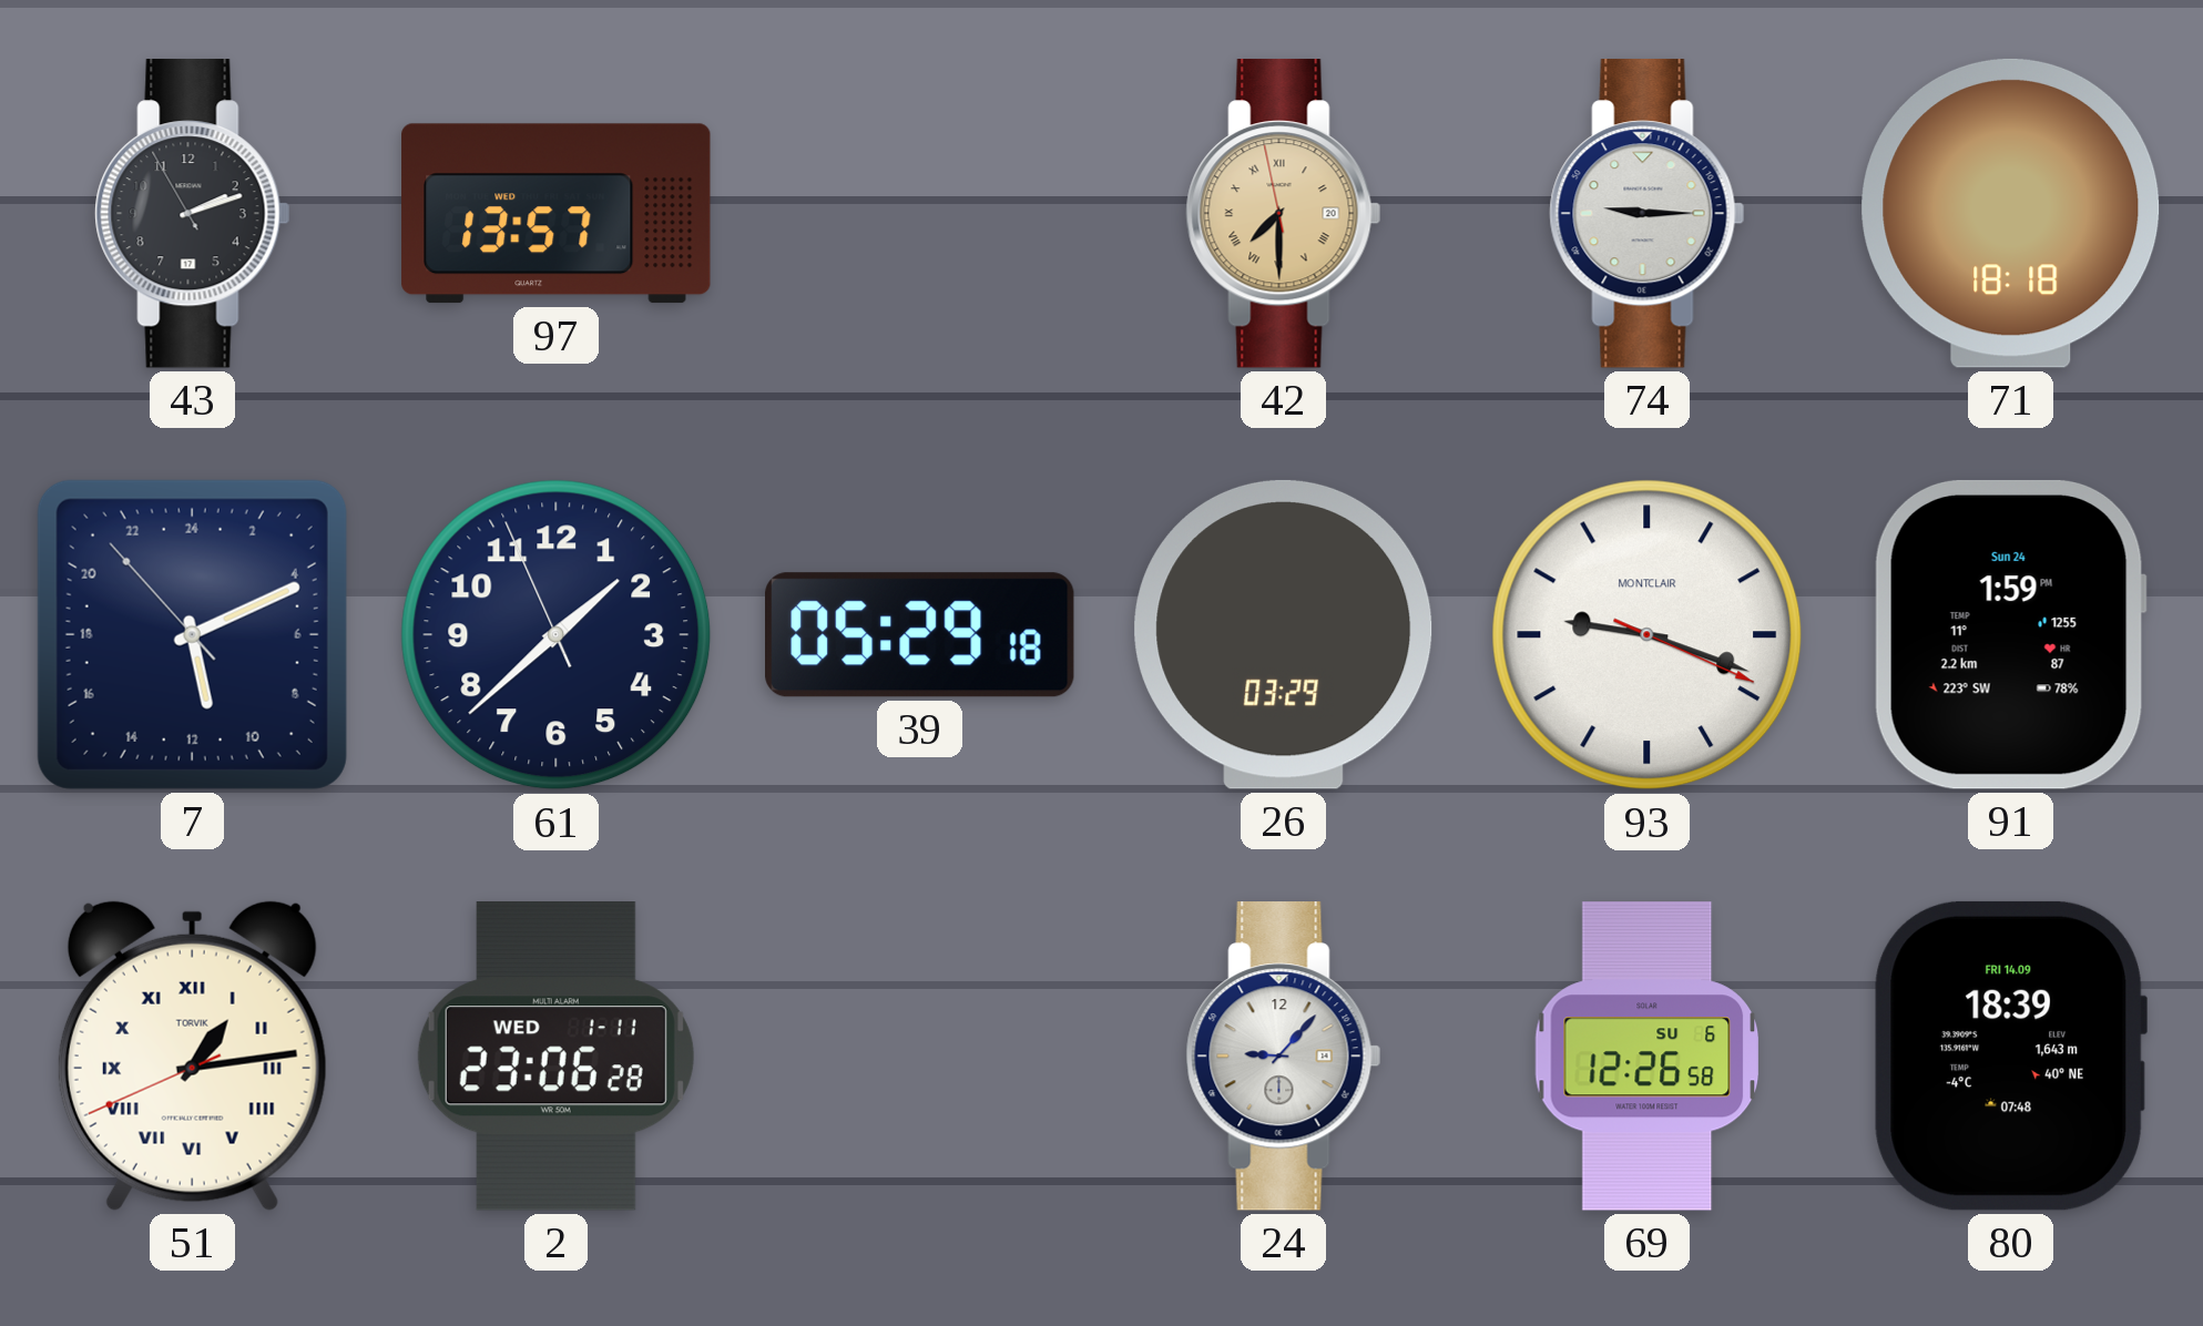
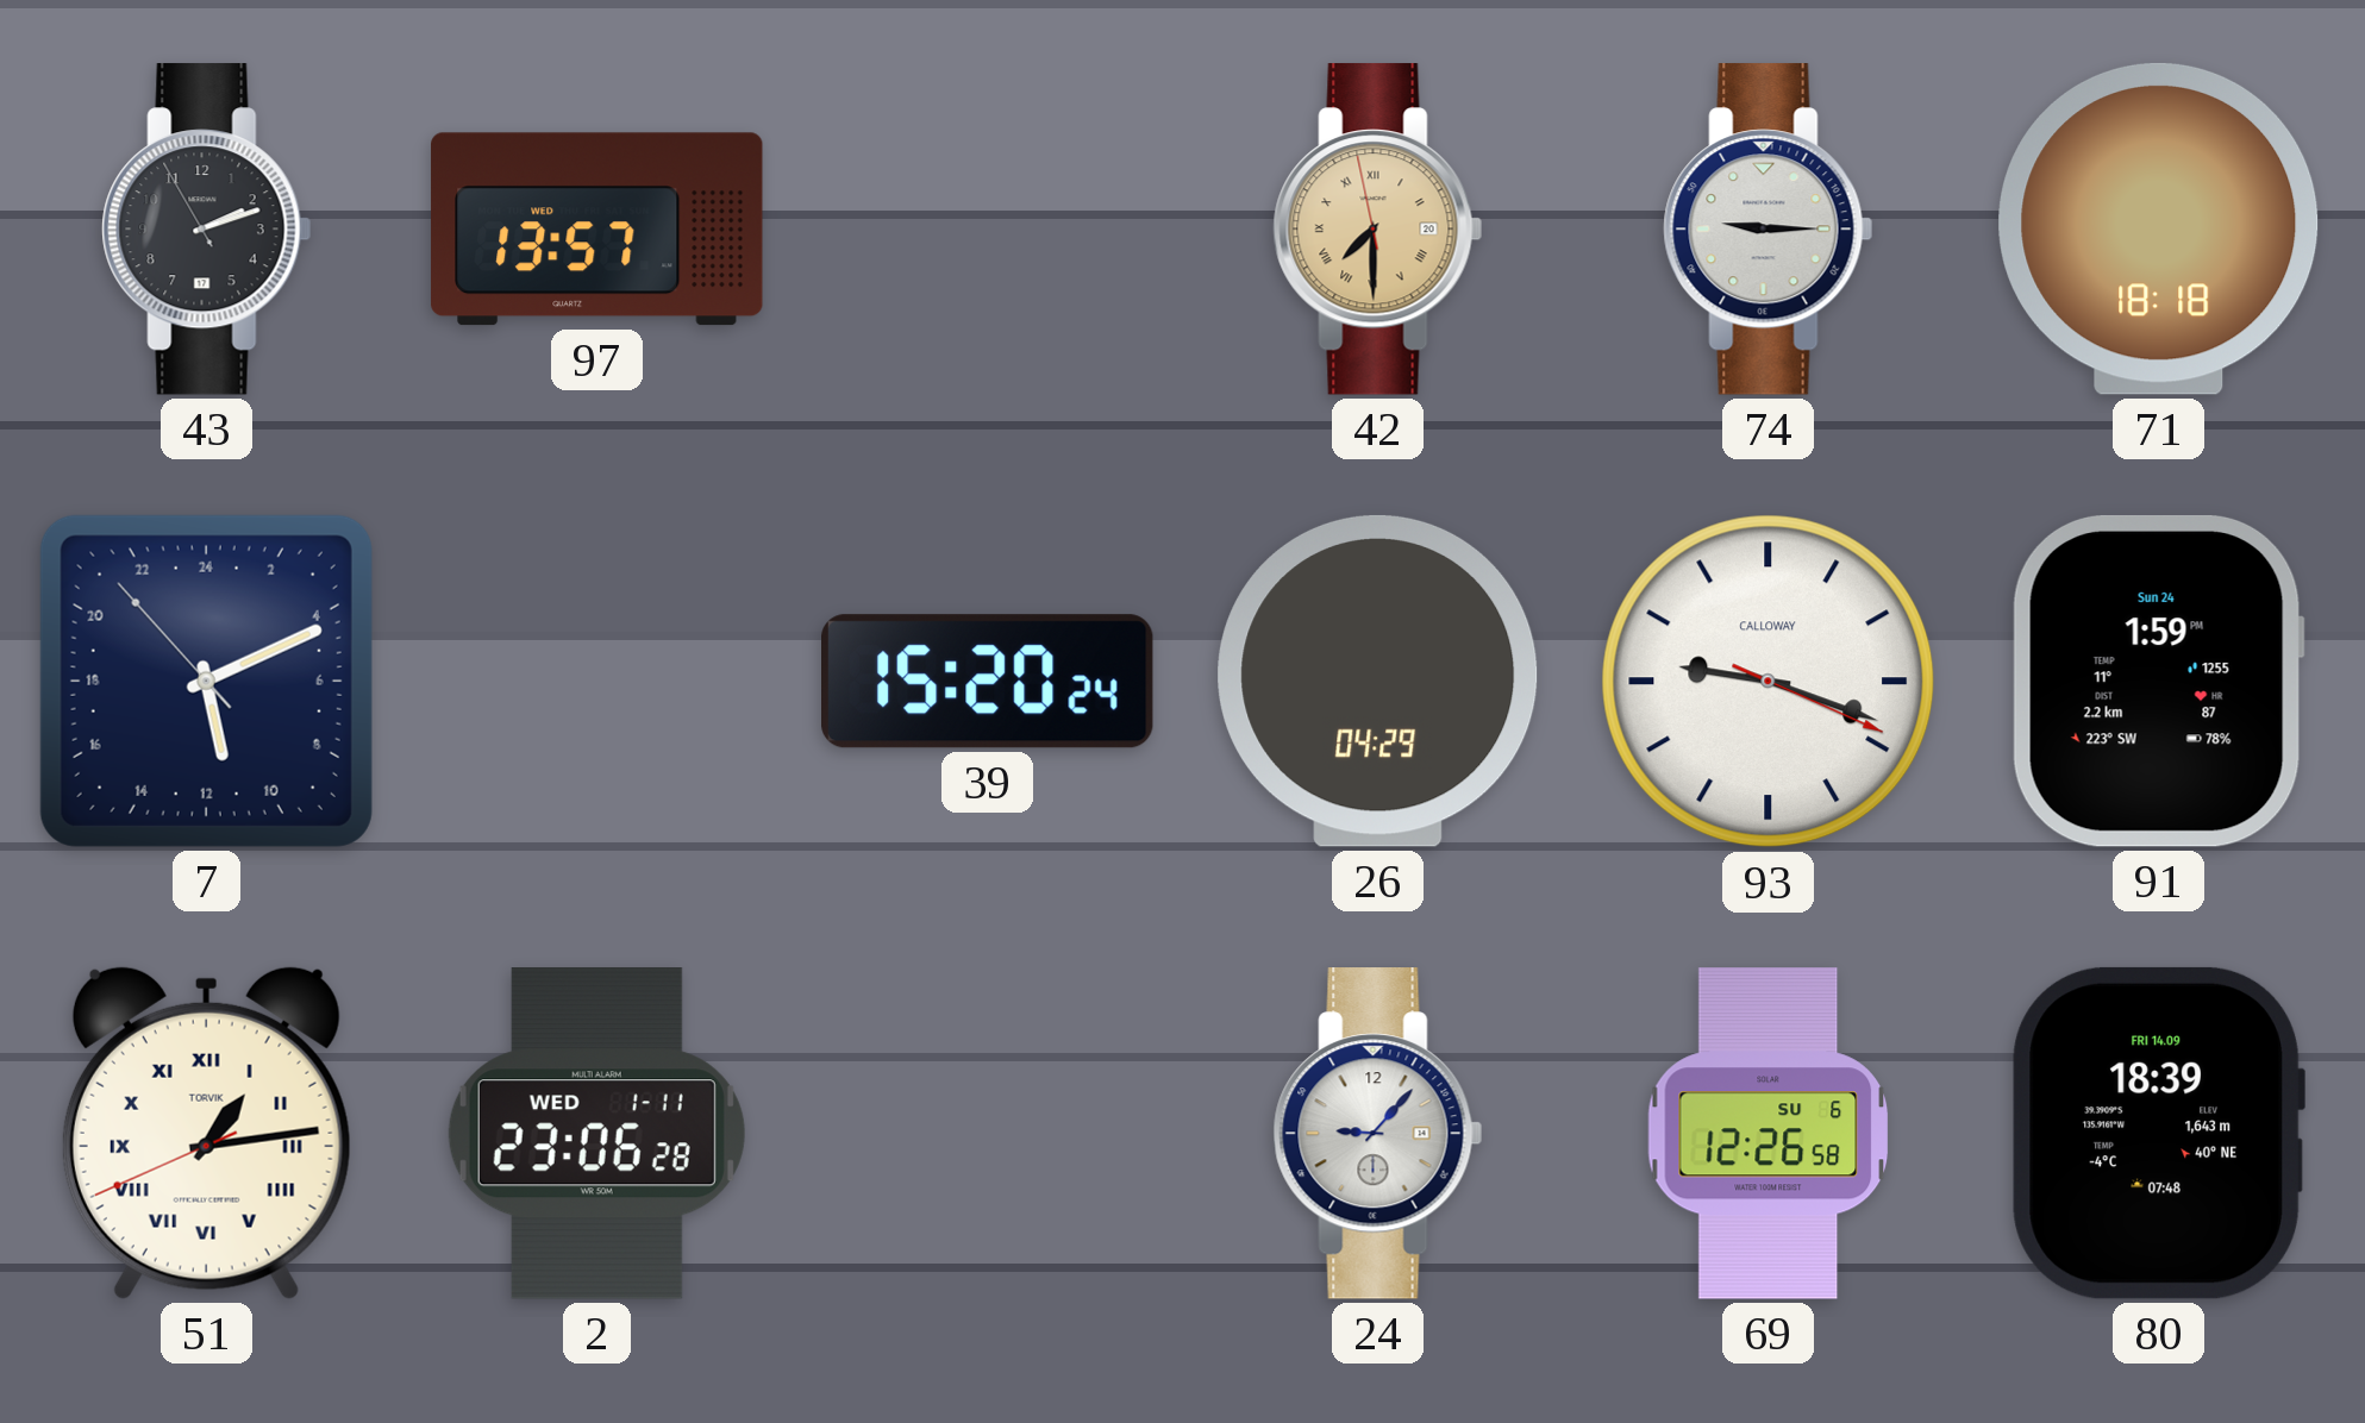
61: 1:37 -> none (557, 635)
39: 05:29 -> 15:20 (988, 682)
26: 03:29 -> 04:29 (1378, 681)
93 brand: MONTCLAIR -> CALLOWAY (1769, 682)
